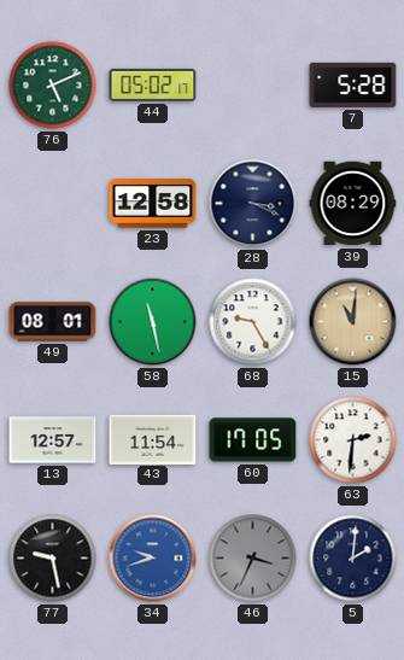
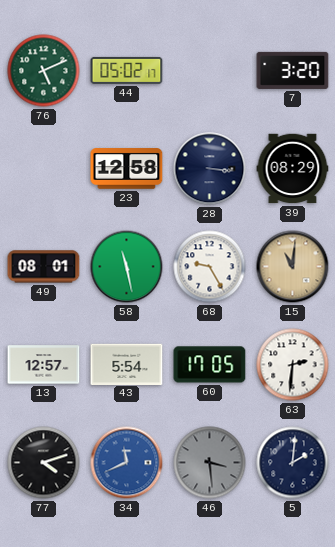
7: 5:28 -> 3:20 (293, 70)
28: 3:19 -> 3:16 (210, 169)
43: 11:54 -> 5:54 (127, 364)
77: 9:28 -> 4:12 (44, 463)
34: 9:42 -> 11:41 (127, 463)
46: 3:34 -> 3:29 (210, 463)
